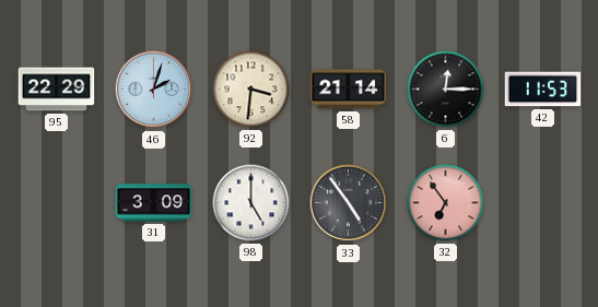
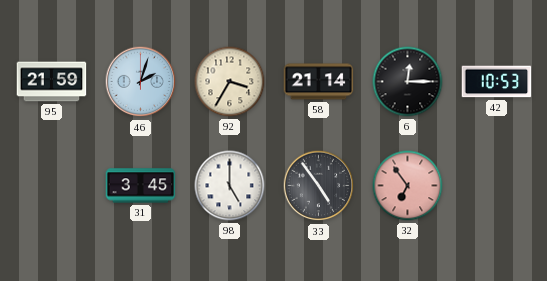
95: 22:29 -> 21:59 (52, 82)
92: 3:31 -> 3:35 (230, 82)
42: 11:53 -> 10:53 (497, 82)
31: 3:09 -> 3:45 (141, 186)
